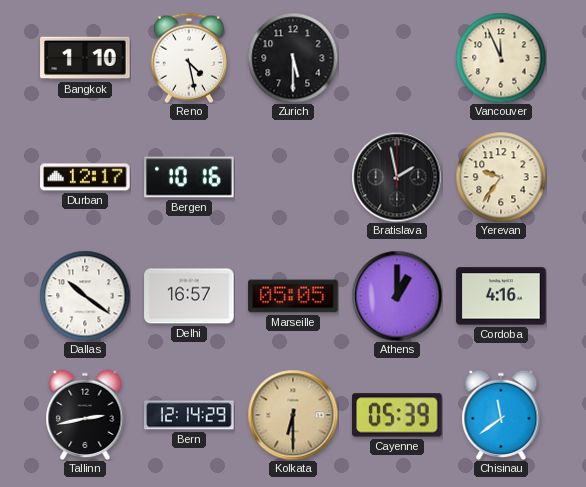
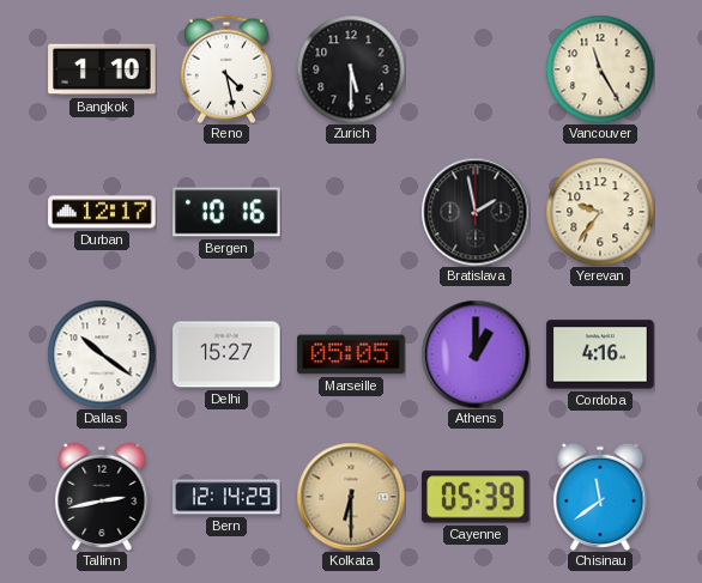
Vancouver: 11:56 -> 11:25 (600, 69)
Delhi: 16:57 -> 15:27 (226, 354)
